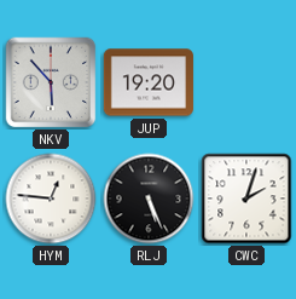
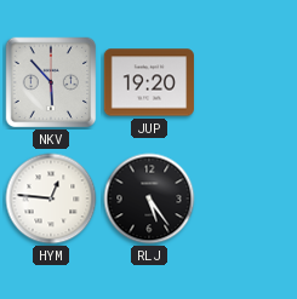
RLJ: 5:26 -> 5:24 (149, 199)
CWC: 2:03 -> none (246, 199)
